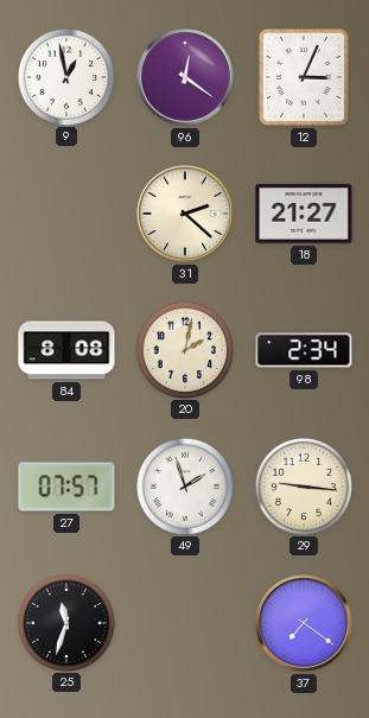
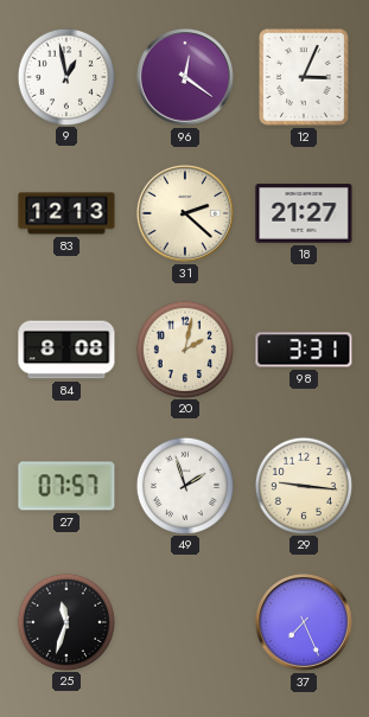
83: none -> 12:13 (66, 213)
98: 2:34 -> 3:31 (304, 350)
37: 7:21 -> 7:26 (304, 622)
